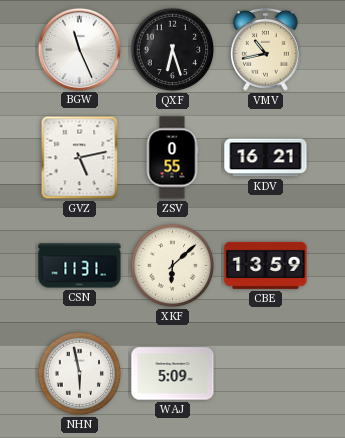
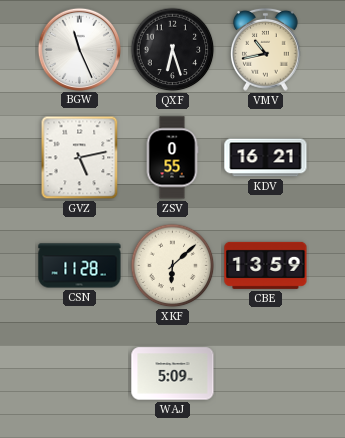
CSN: 11:31 -> 11:28 (80, 266)
NHN: 5:58 -> none (80, 374)
